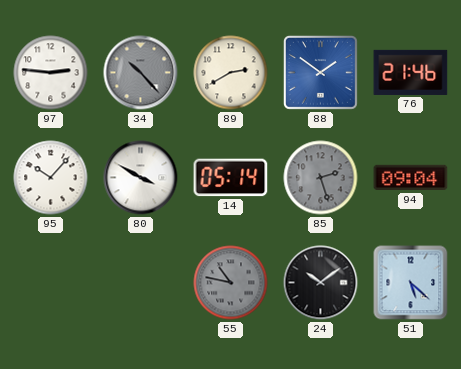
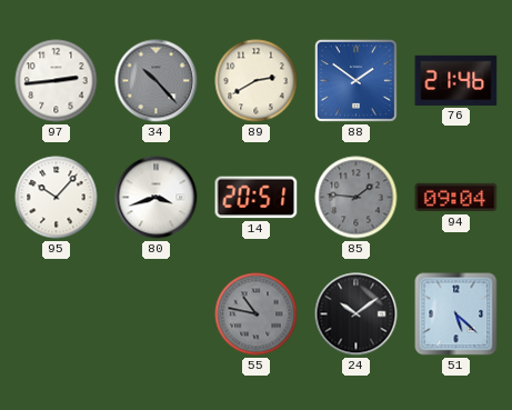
97: 2:46 -> 2:44 (57, 81)
80: 3:50 -> 3:42 (157, 198)
14: 05:14 -> 20:51 (257, 198)
85: 2:27 -> 1:46 (357, 198)
